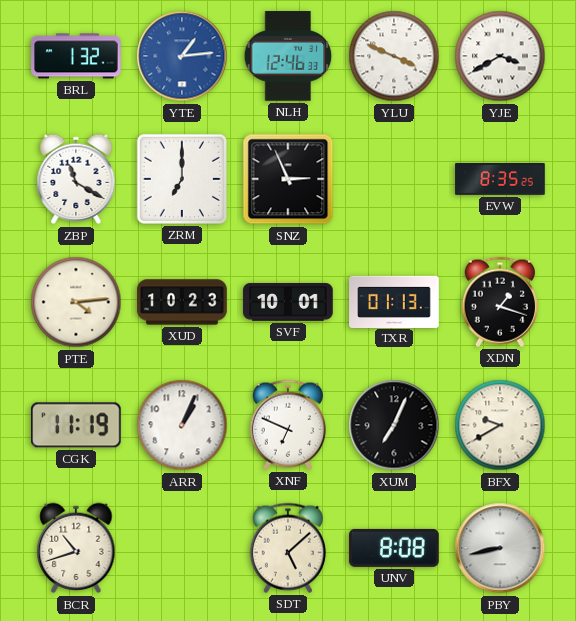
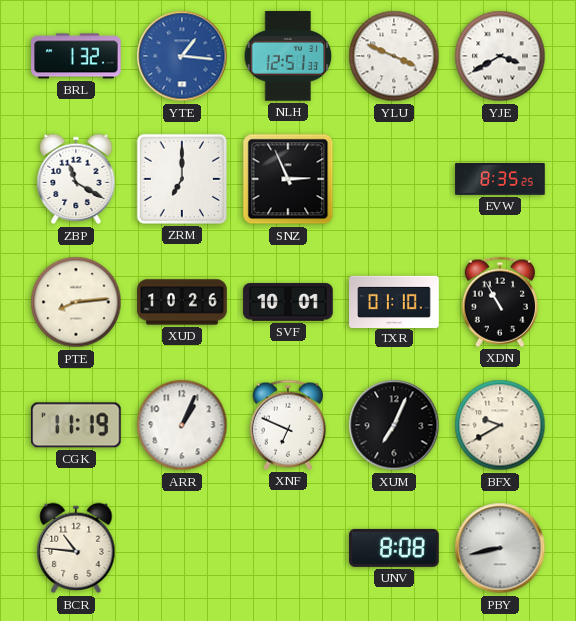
YTE: 1:14 -> 1:16 (182, 56)
NLH: 12:46 -> 12:51 (288, 56)
PTE: 4:14 -> 8:14 (76, 302)
XUD: 10:23 -> 10:26 (182, 302)
TXR: 01:13 -> 01:10 (394, 301)
XDN: 1:18 -> 10:55 (500, 302)
BCR: 10:42 -> 10:46 (76, 548)
SDT: 5:08 -> none (288, 548)
